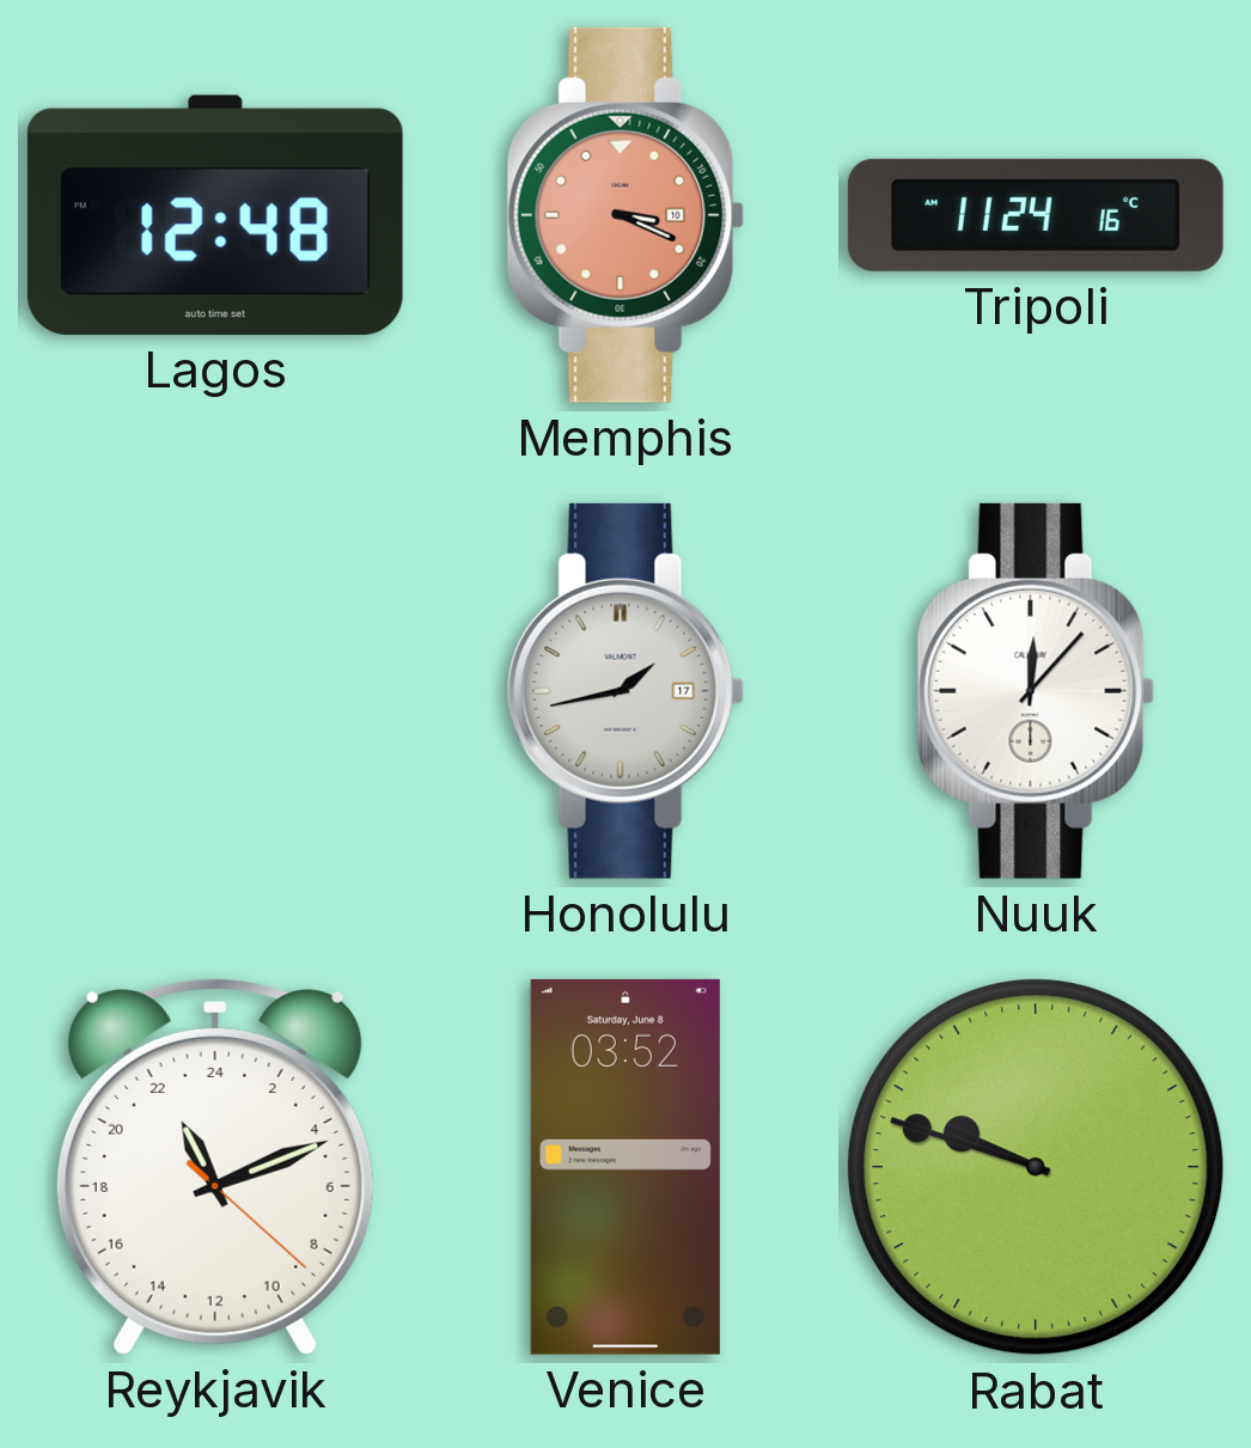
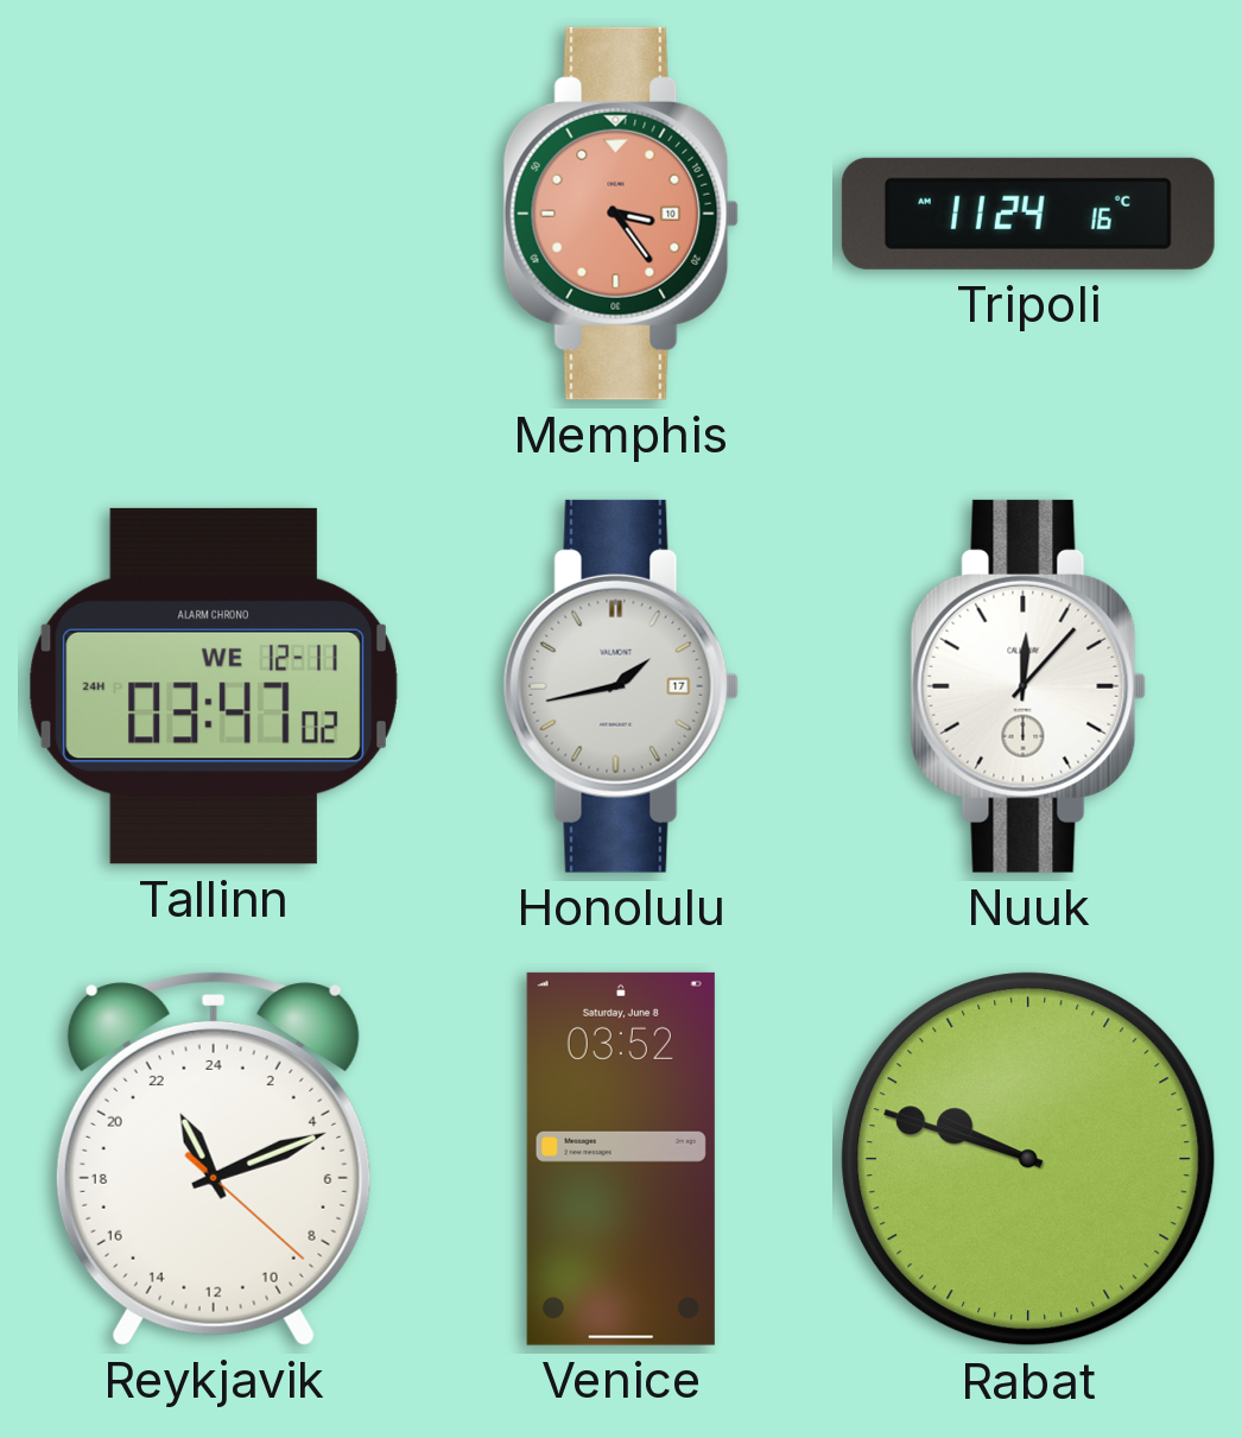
Lagos: 12:48 -> none (215, 215)
Memphis: 3:19 -> 3:24 (621, 214)
Tallinn: none -> 03:47 (214, 686)
